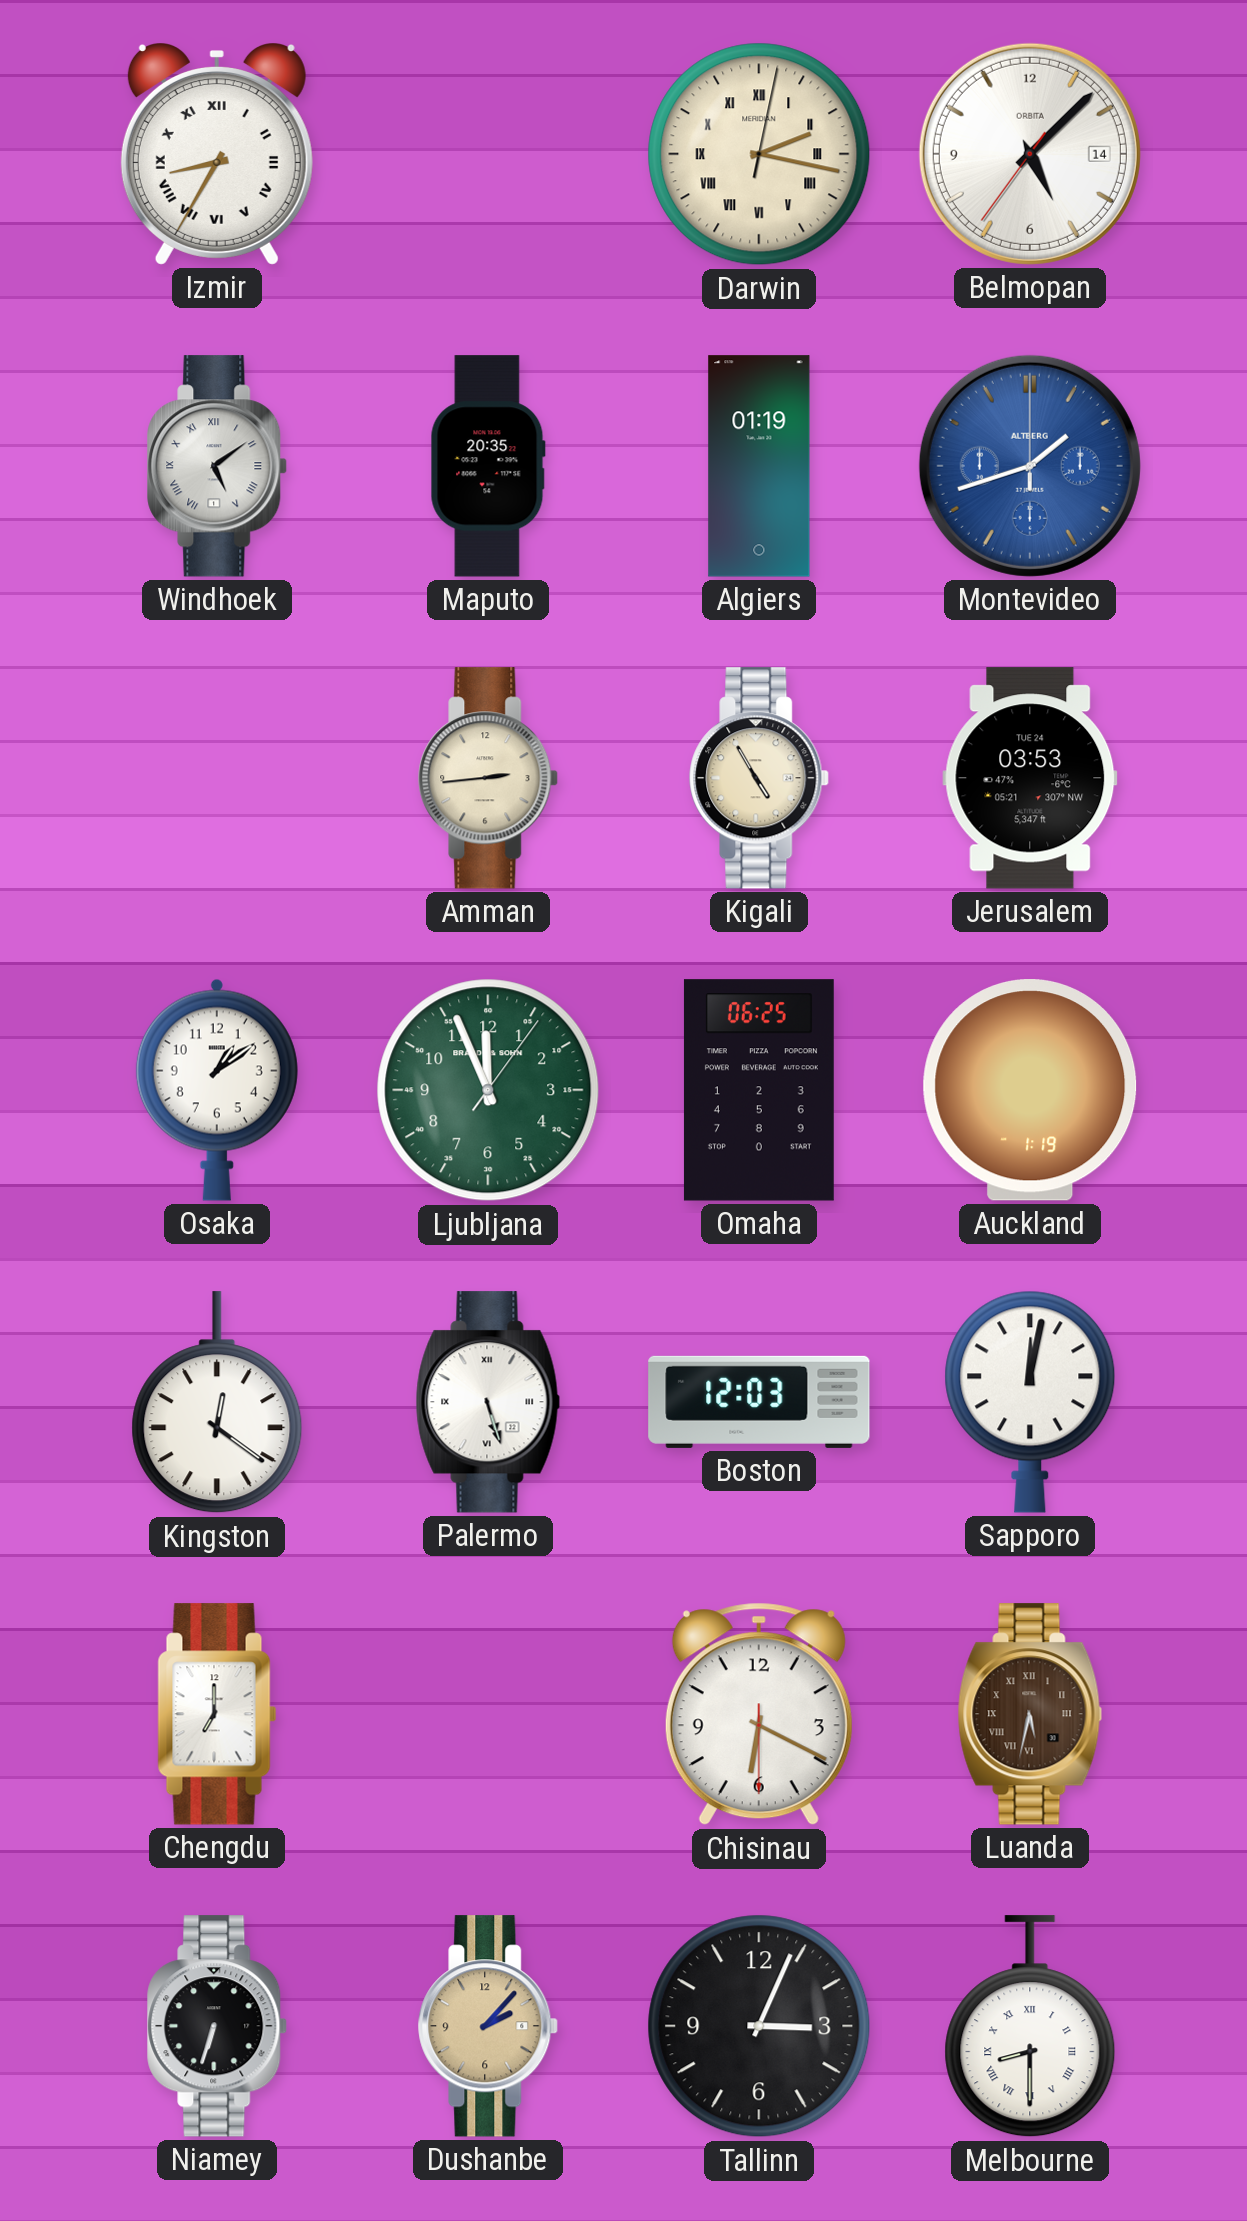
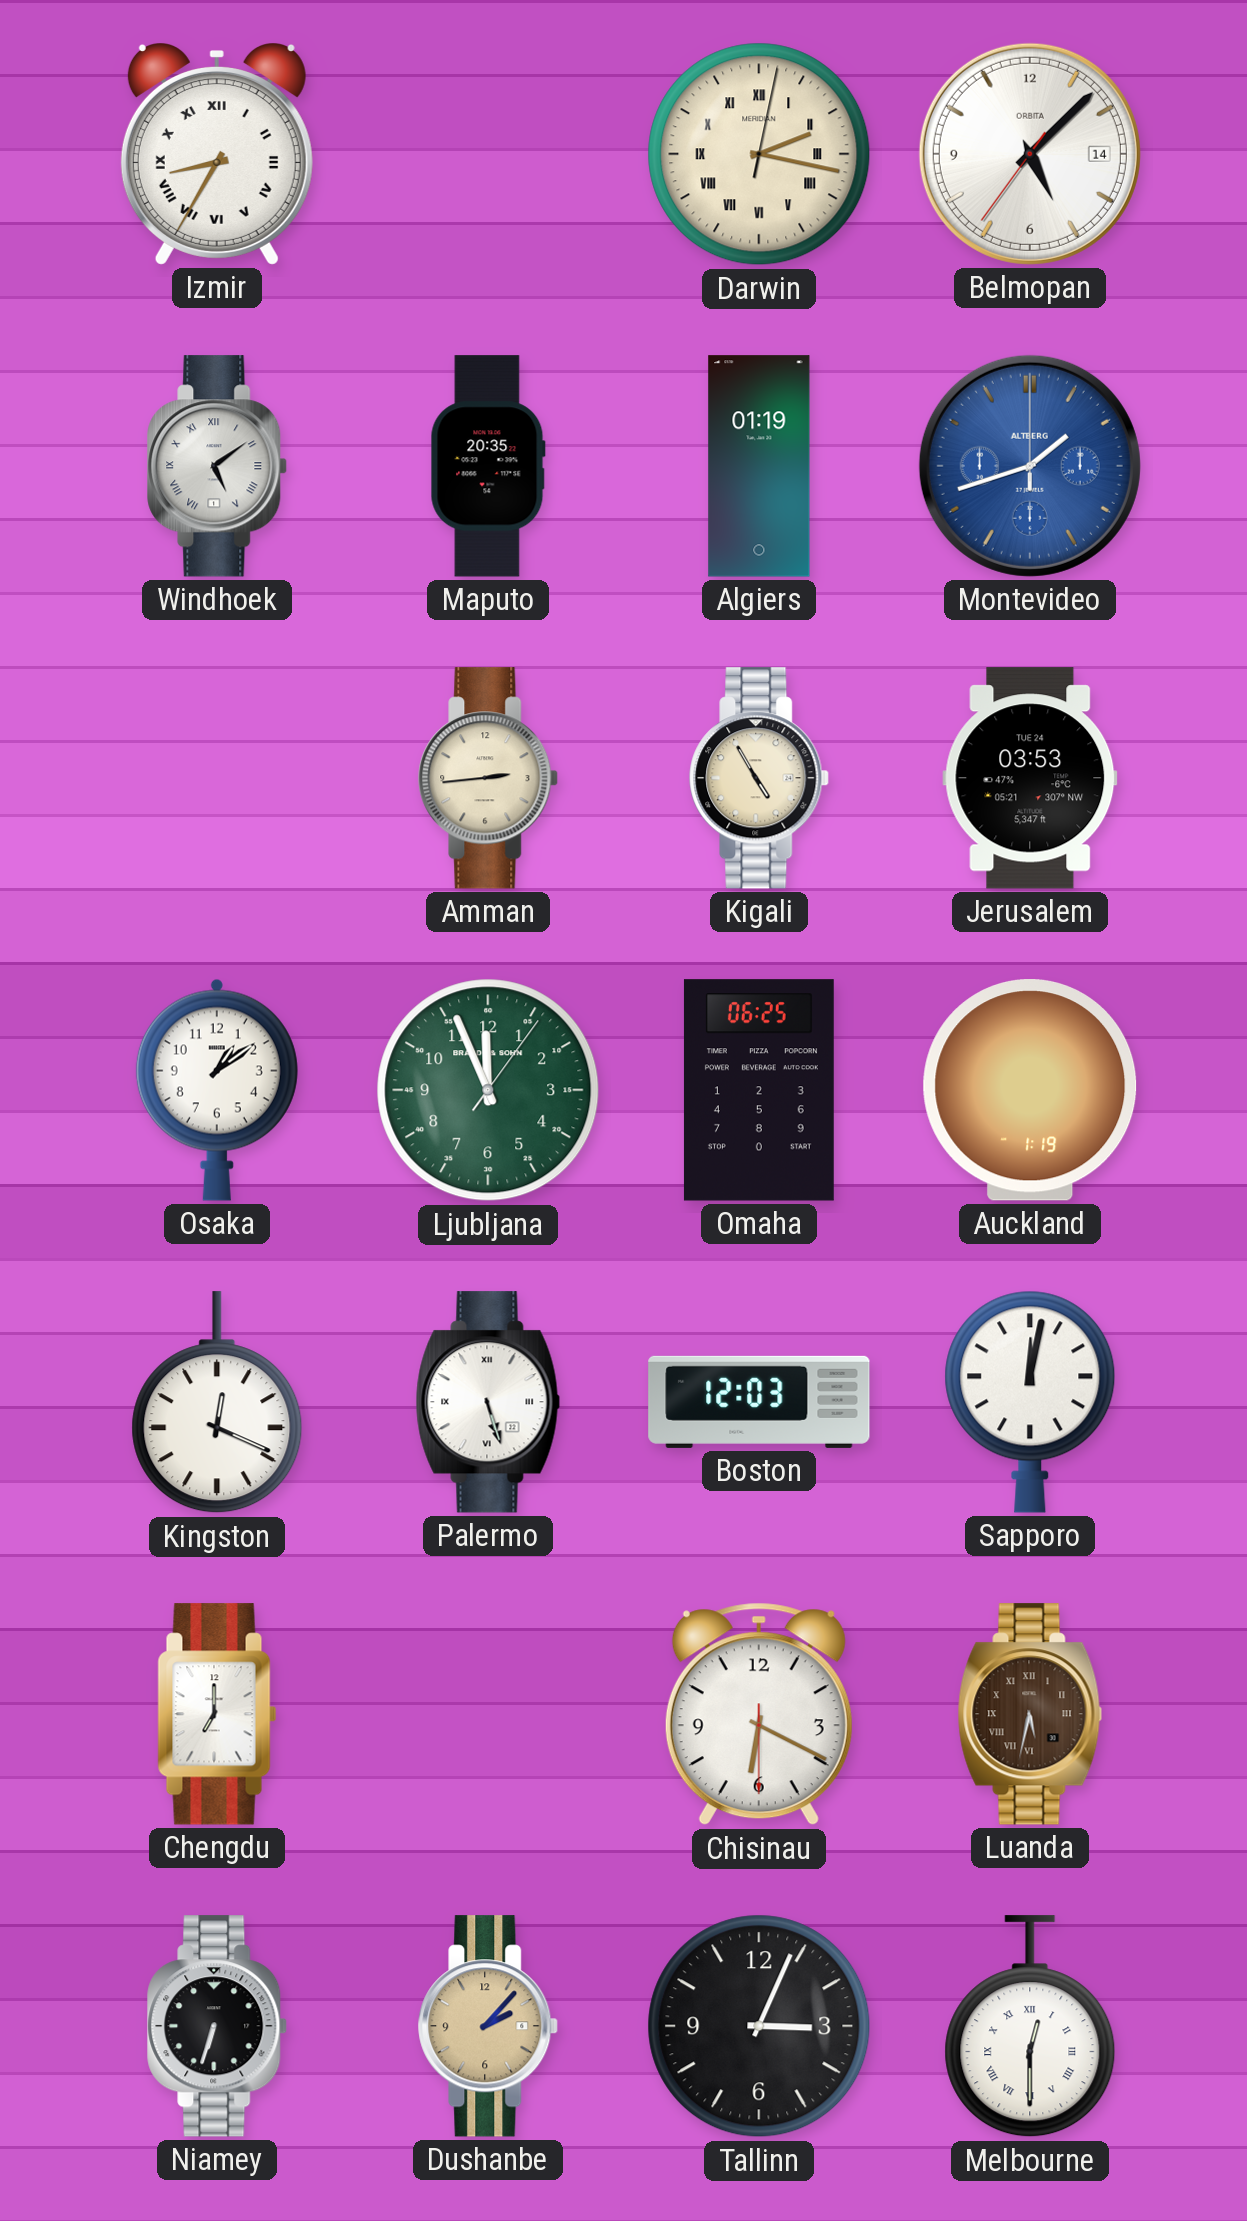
Kingston: 12:21 -> 12:19 (217, 1403)
Melbourne: 8:30 -> 12:30 (1030, 2027)
